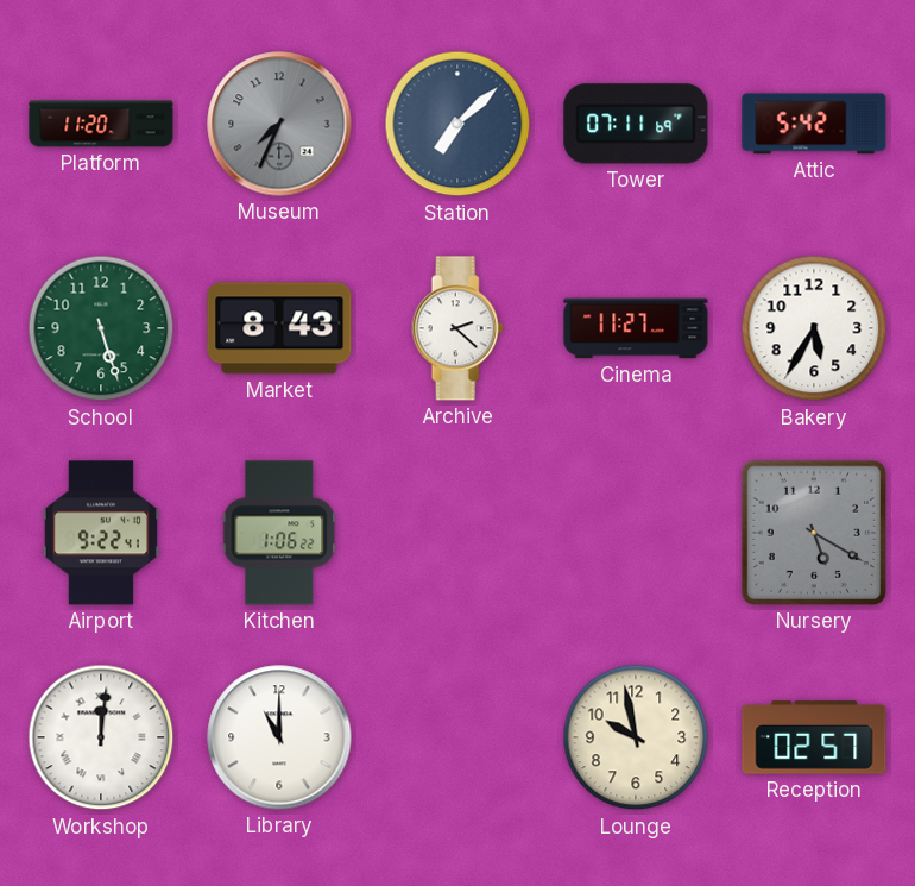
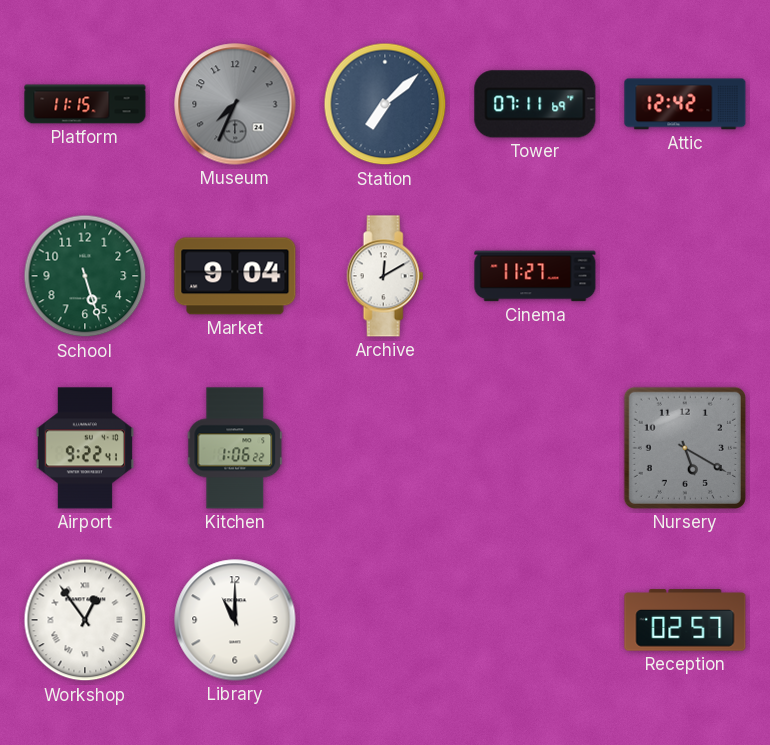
Platform: 11:20 -> 11:15 (85, 104)
Attic: 5:42 -> 12:42 (685, 104)
Market: 8:43 -> 9:04 (235, 276)
Archive: 2:22 -> 12:10 (385, 276)
Bakery: 5:35 -> none (814, 328)
Workshop: 12:01 -> 12:54 (85, 620)
Lounge: 9:58 -> none (636, 737)
